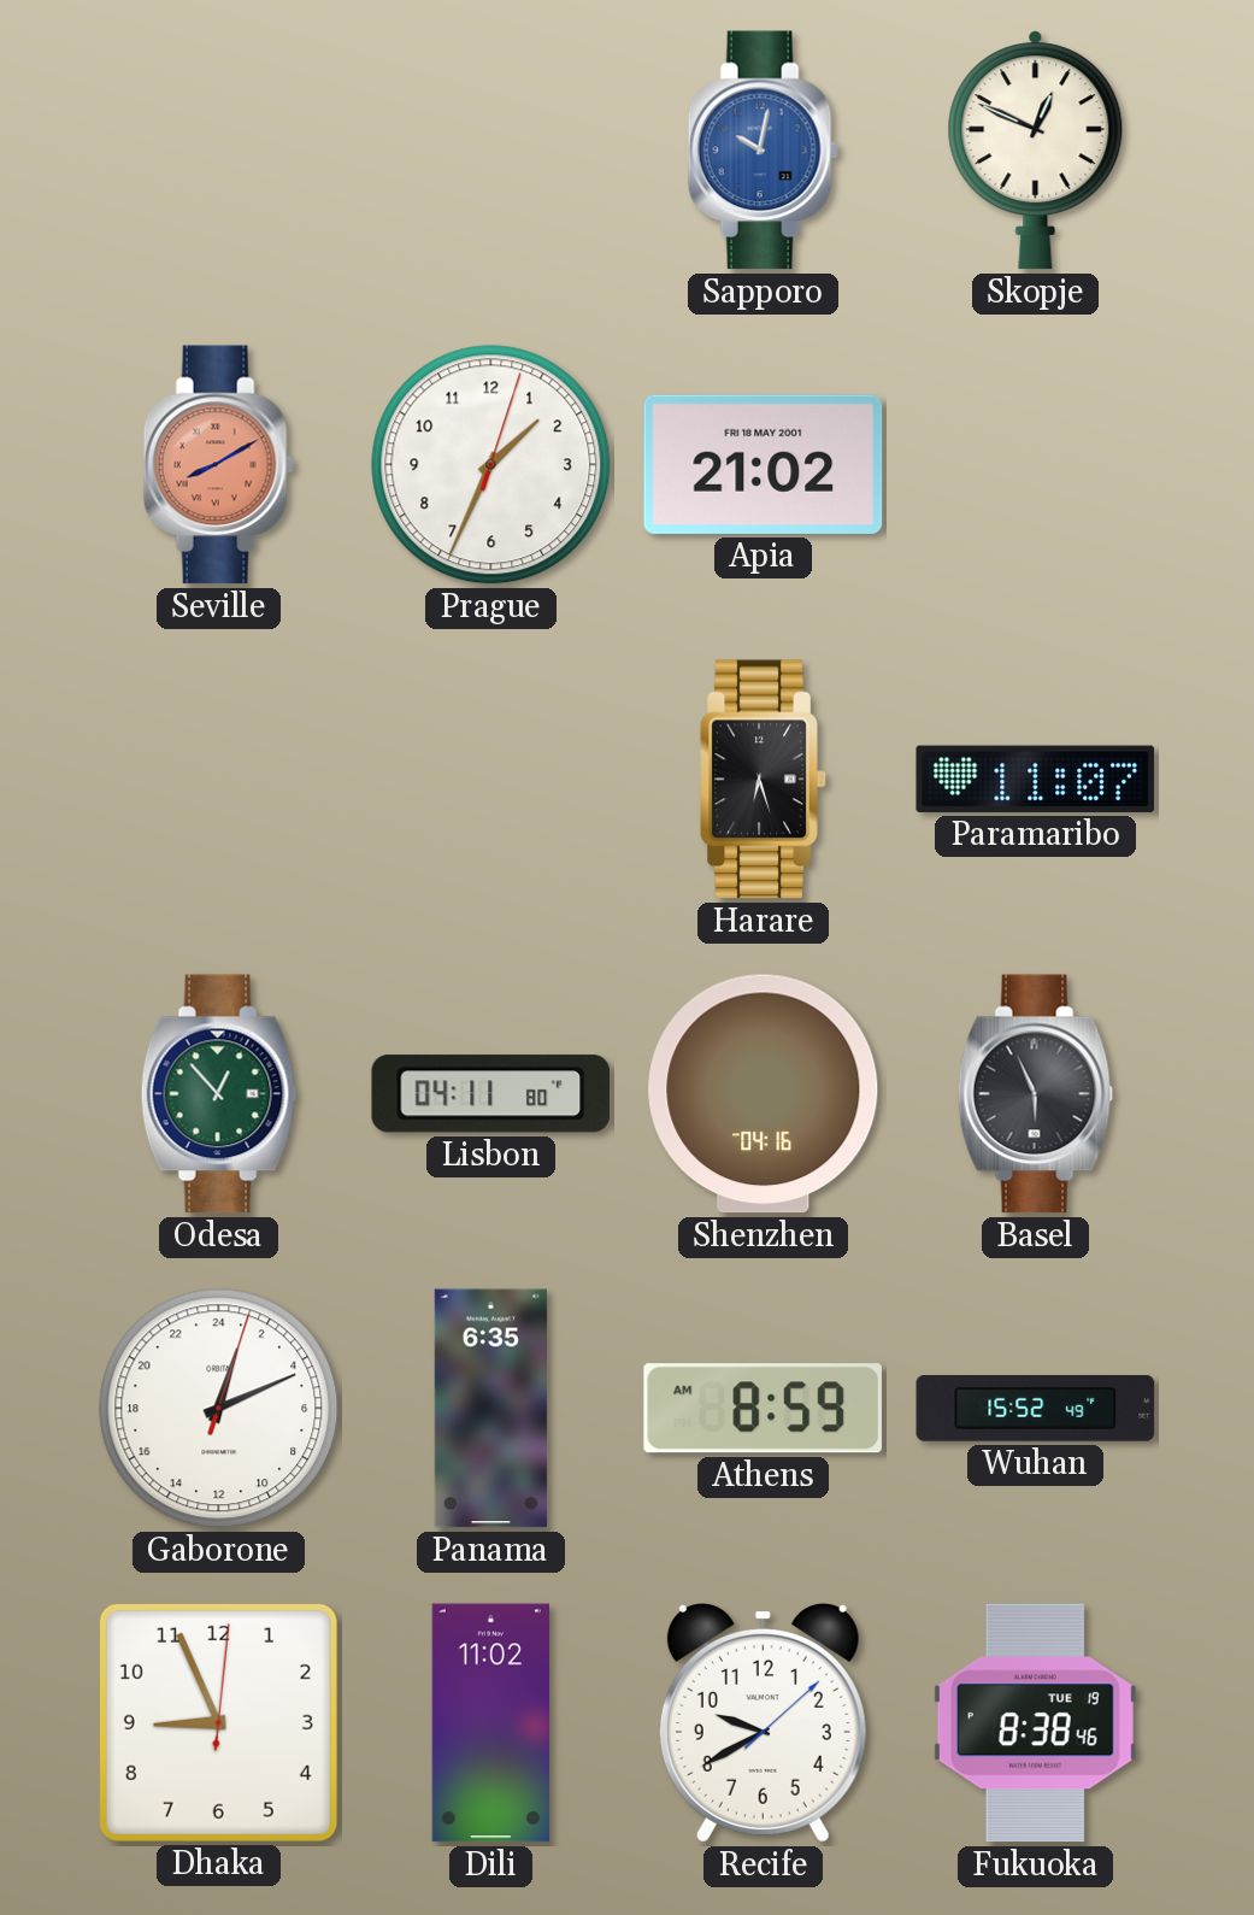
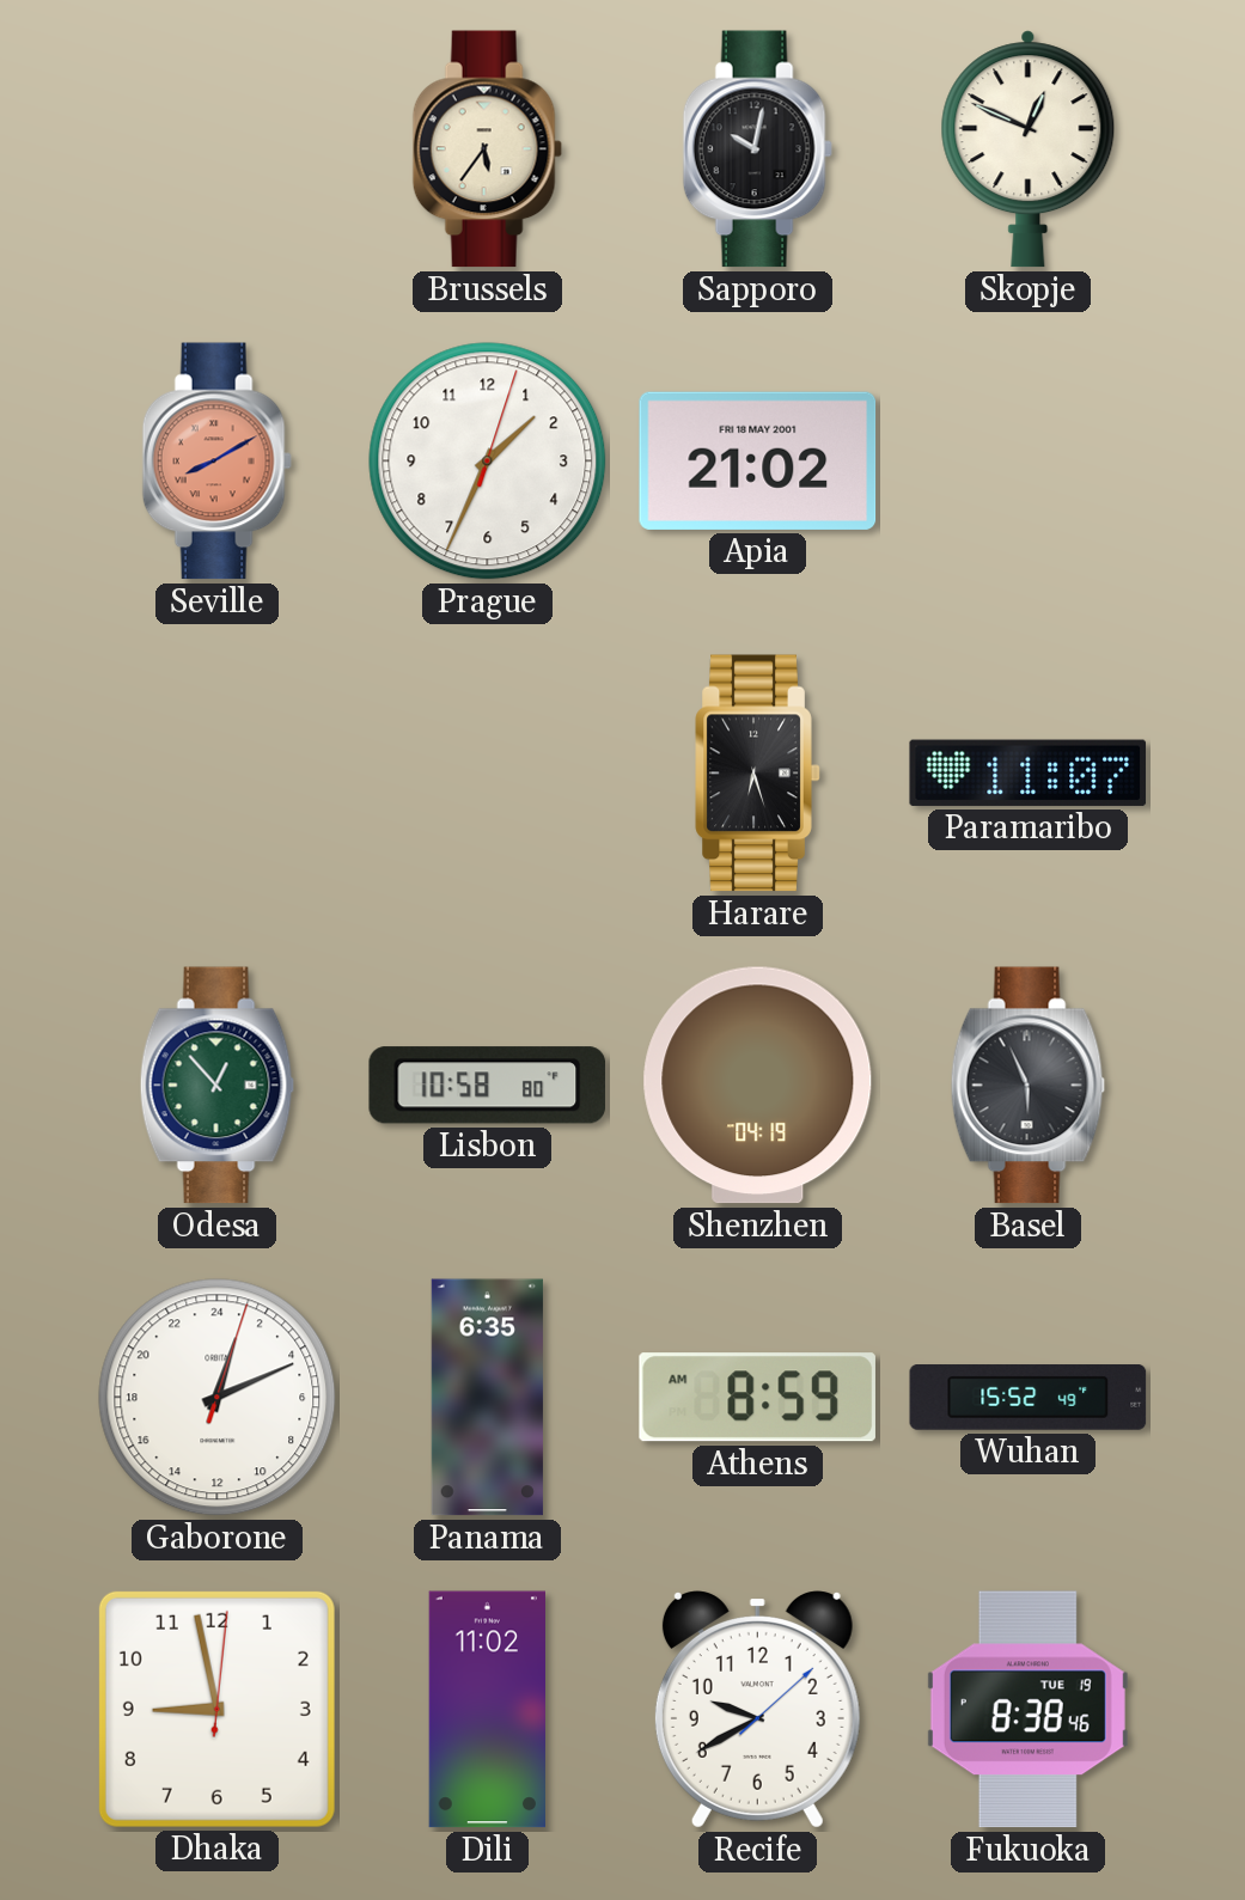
Brussels: none -> 5:36 (487, 149)
Sapporo dial: blue -> black (757, 149)
Lisbon: 04:11 -> 10:58 (488, 1086)
Shenzhen: 04:16 -> 04:19 (758, 1086)
Dhaka: 8:56 -> 8:58 (216, 1709)
